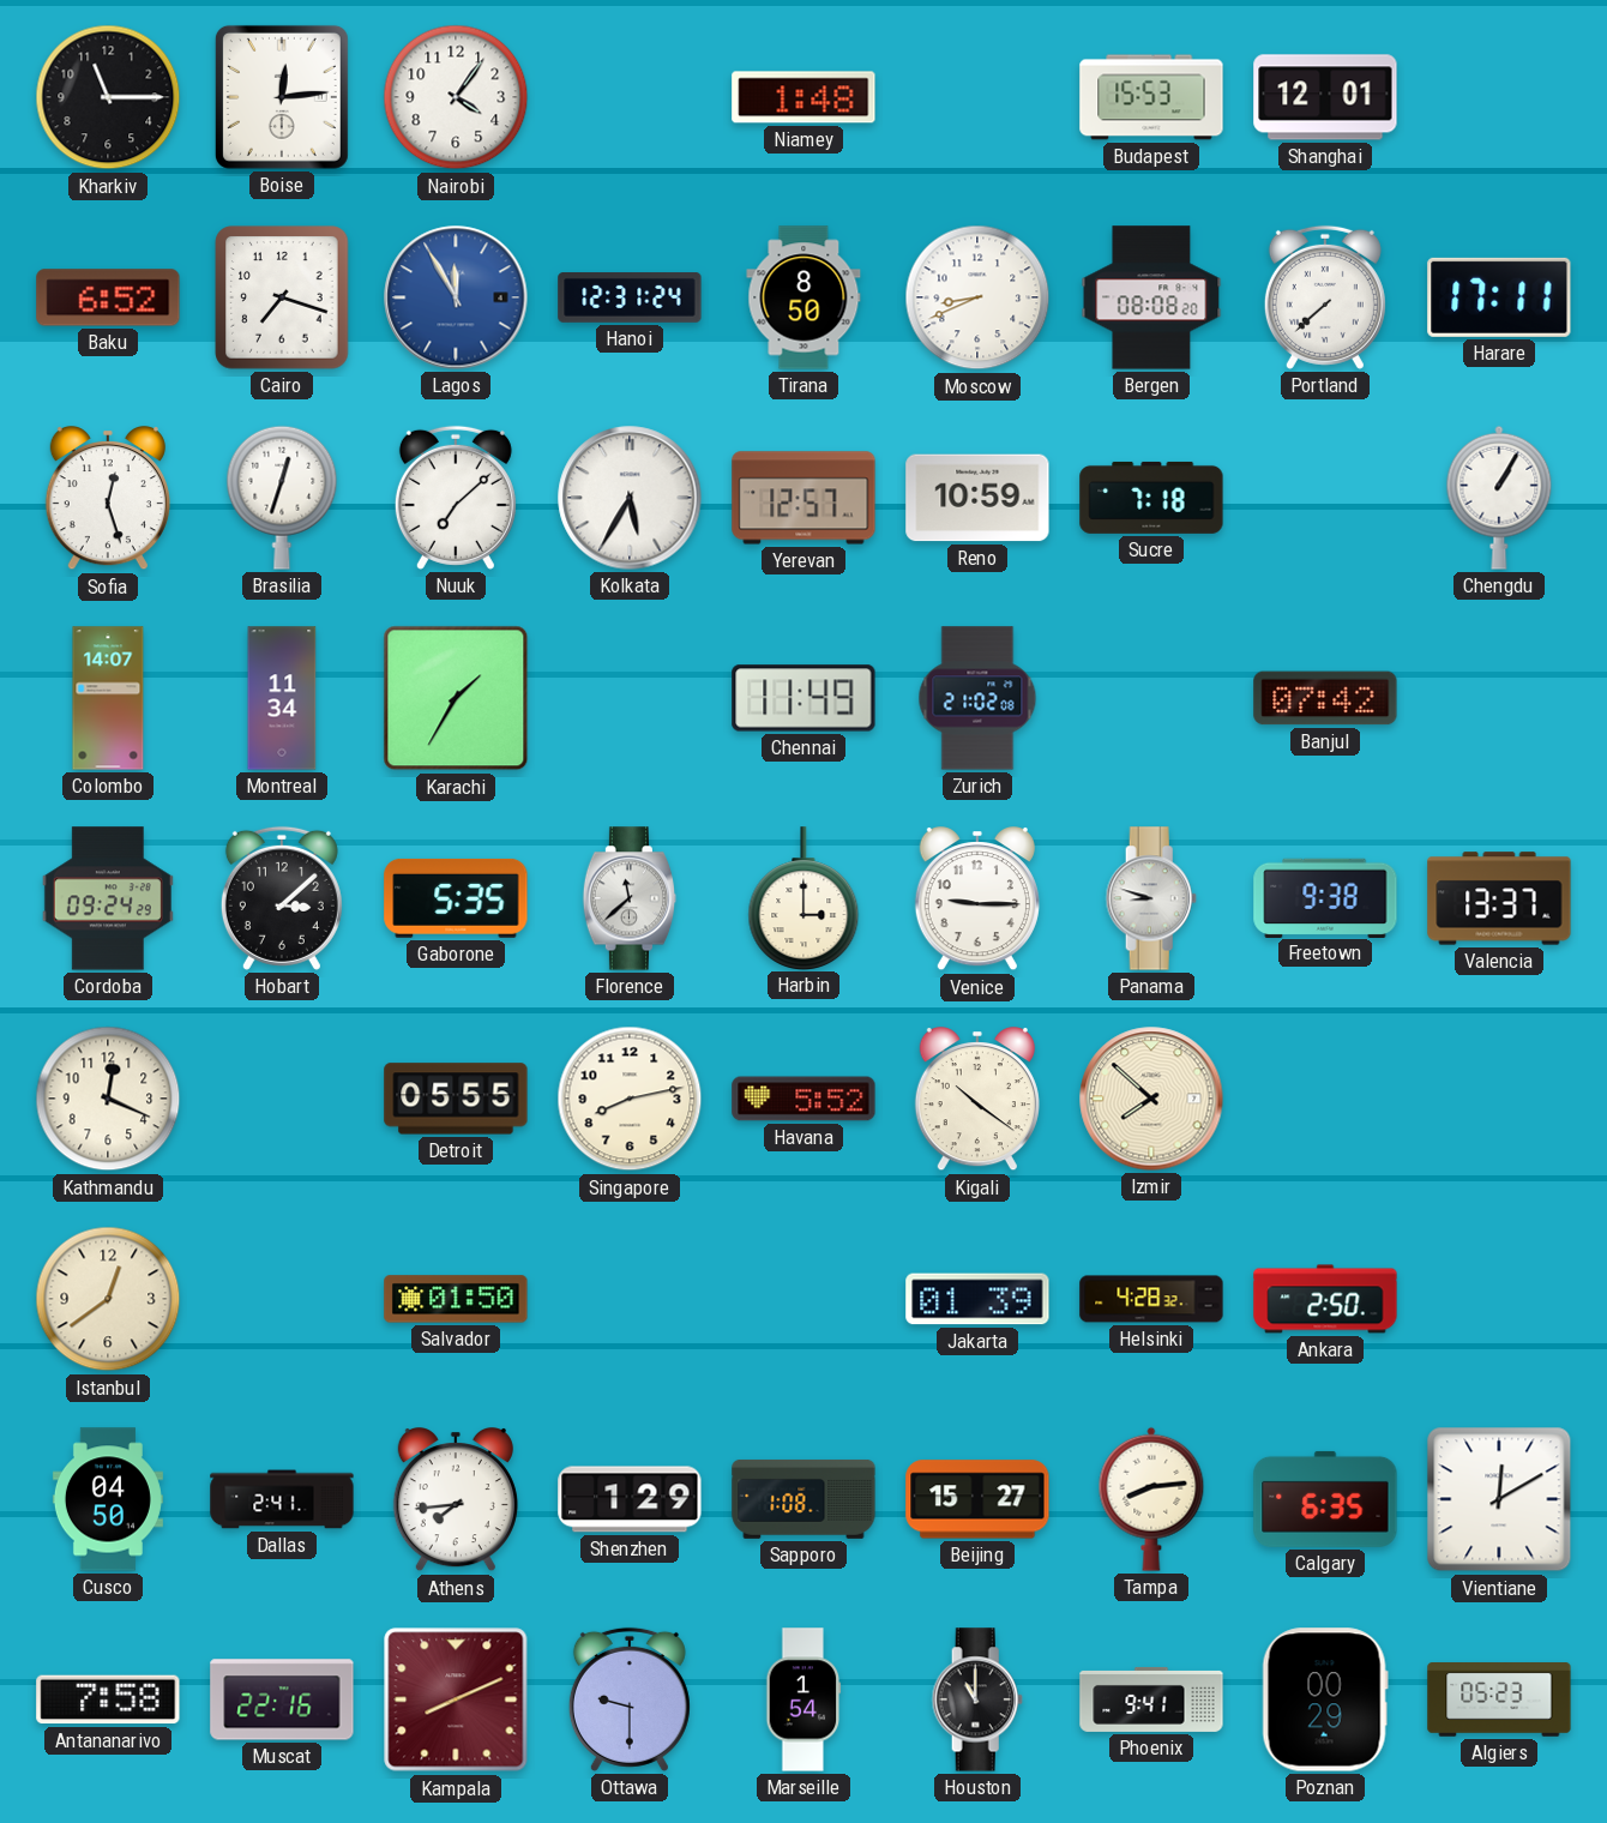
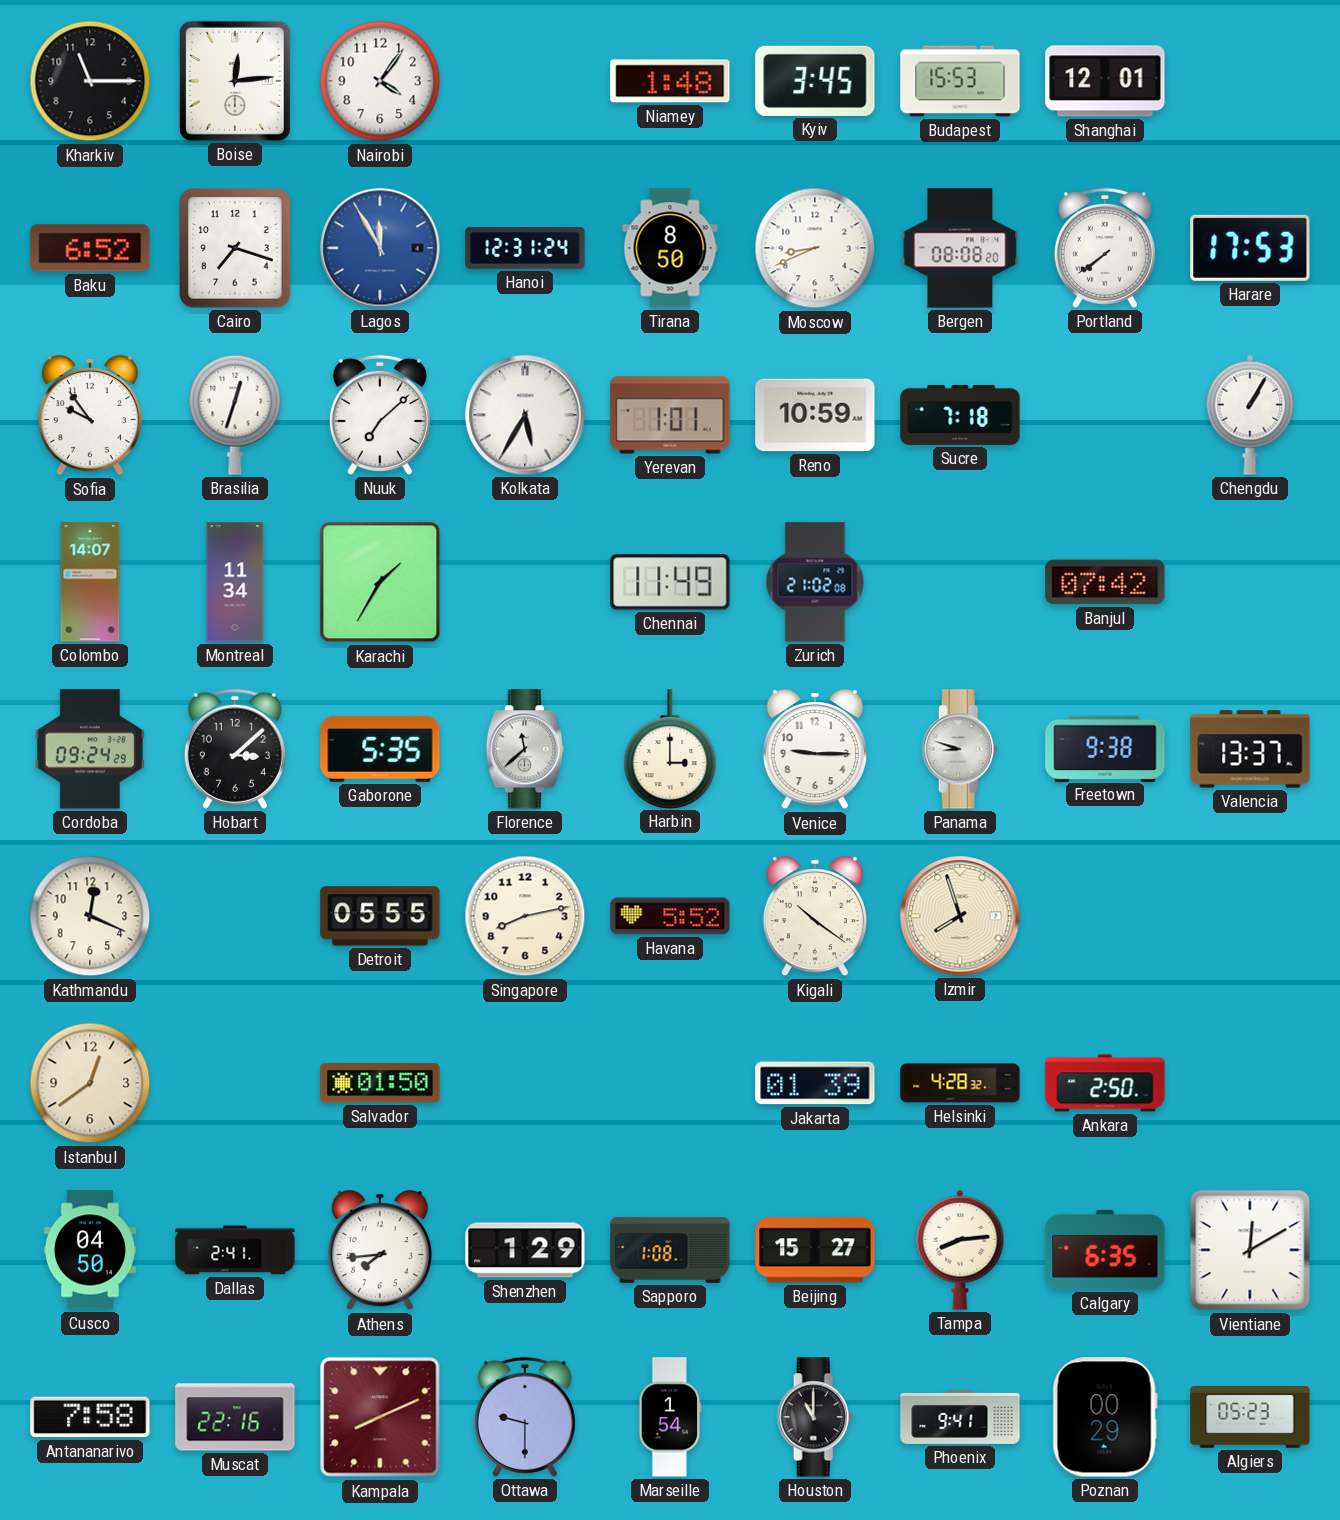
Kyiv: none -> 3:45 (815, 81)
Portland: 7:38 -> 7:39 (1105, 248)
Harare: 17:11 -> 17:53 (1250, 248)
Sofia: 12:27 -> 9:54 (90, 416)
Yerevan: 12:57 -> 1:01 (670, 415)
Izmir: 7:52 -> 7:57 (960, 916)
